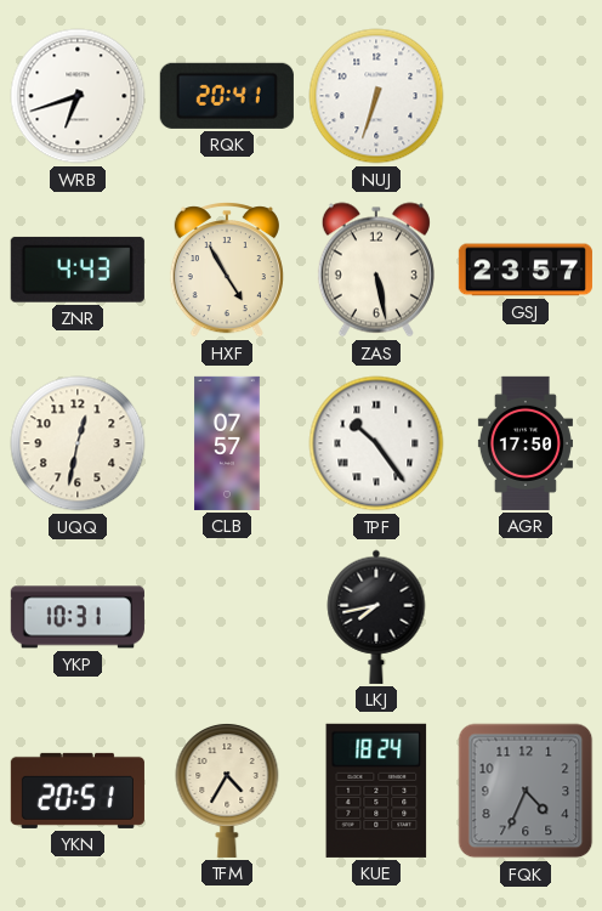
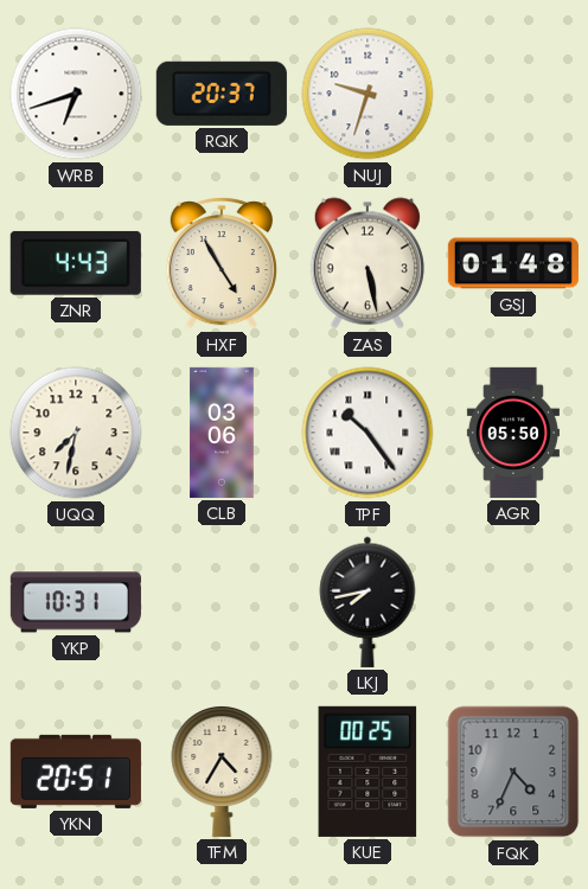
RQK: 20:41 -> 20:37 (222, 94)
NUJ: 6:33 -> 9:33 (367, 94)
GSJ: 23:57 -> 01:48 (513, 263)
UQQ: 12:32 -> 7:32 (76, 433)
CLB: 07:57 -> 03:06 (222, 433)
AGR: 17:50 -> 05:50 (513, 433)
KUE: 18:24 -> 00:25 (367, 772)
